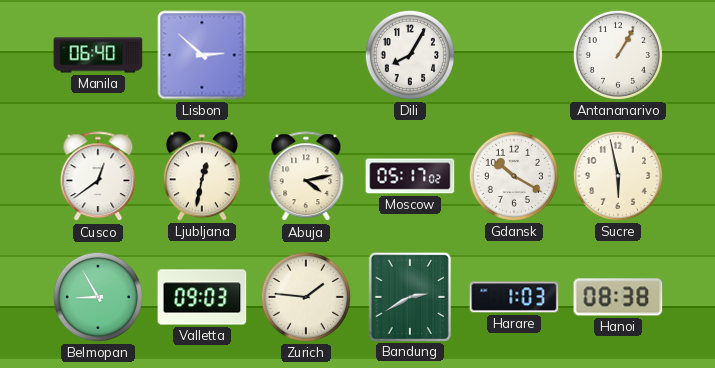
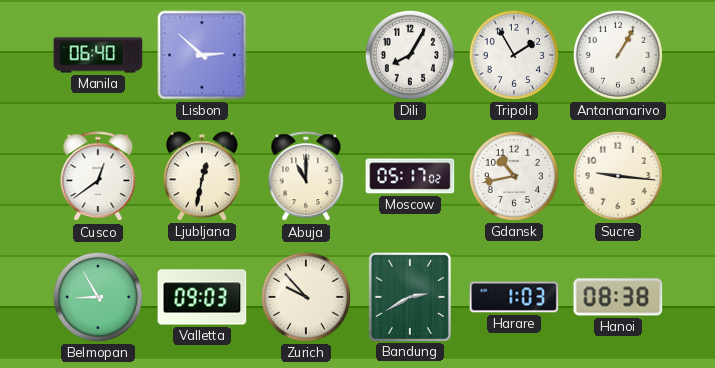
Tripoli: none -> 1:55 (514, 55)
Abuja: 4:13 -> 11:00 (306, 177)
Gdansk: 10:20 -> 10:43 (514, 176)
Sucre: 5:58 -> 9:16 (618, 176)
Zurich: 1:46 -> 9:53 (306, 297)
